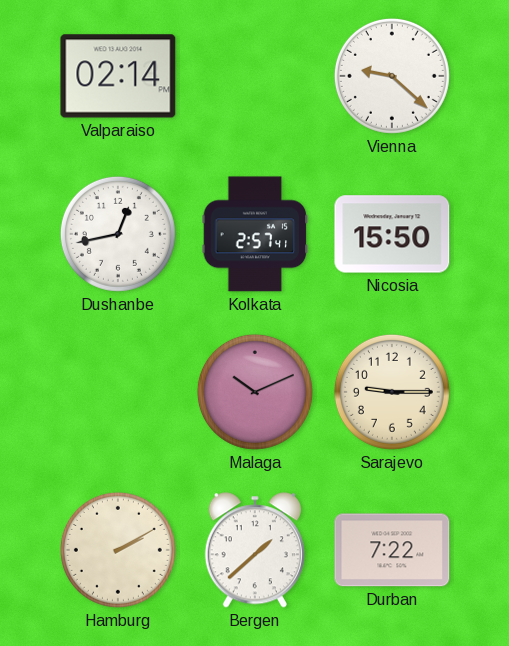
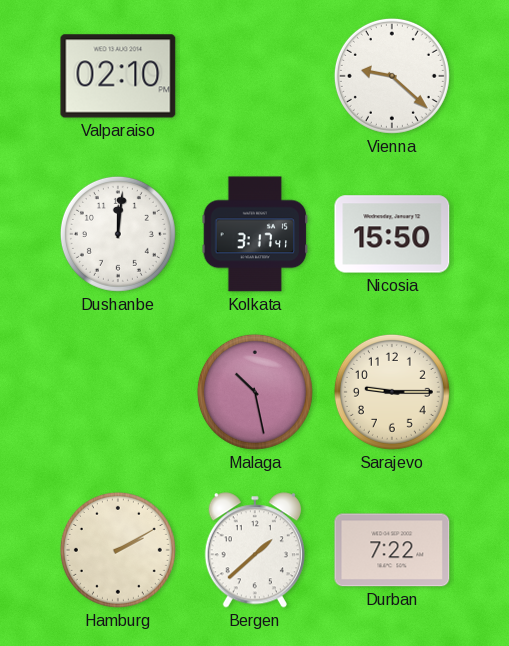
Valparaiso: 02:14 -> 02:10 (118, 76)
Dushanbe: 12:43 -> 12:01 (118, 234)
Kolkata: 2:57 -> 3:17 (255, 234)
Malaga: 10:11 -> 10:28 (255, 392)
